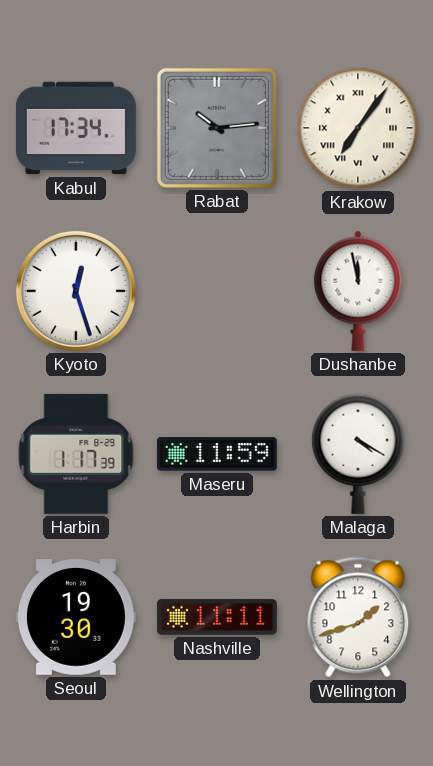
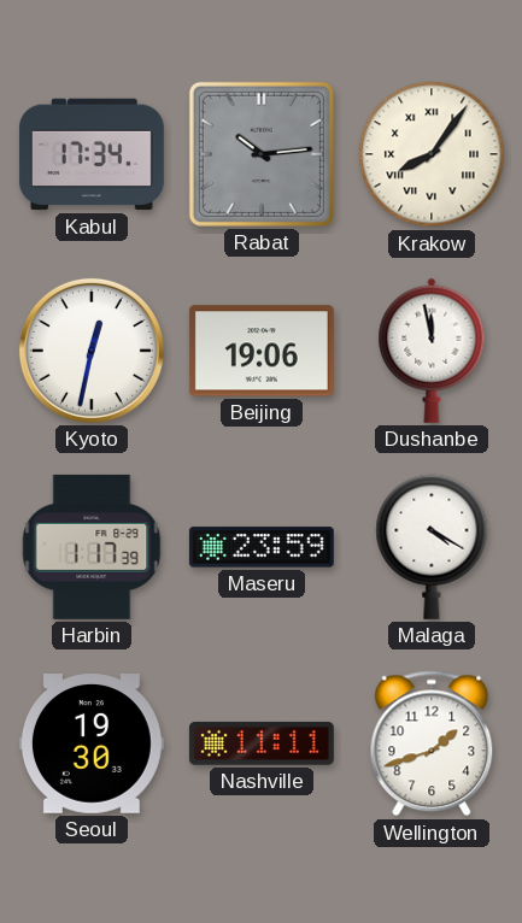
Krakow: 7:06 -> 8:06 (432, 154)
Kyoto: 12:27 -> 12:32 (92, 351)
Beijing: none -> 19:06 (262, 351)
Maseru: 11:59 -> 23:59 (262, 547)
